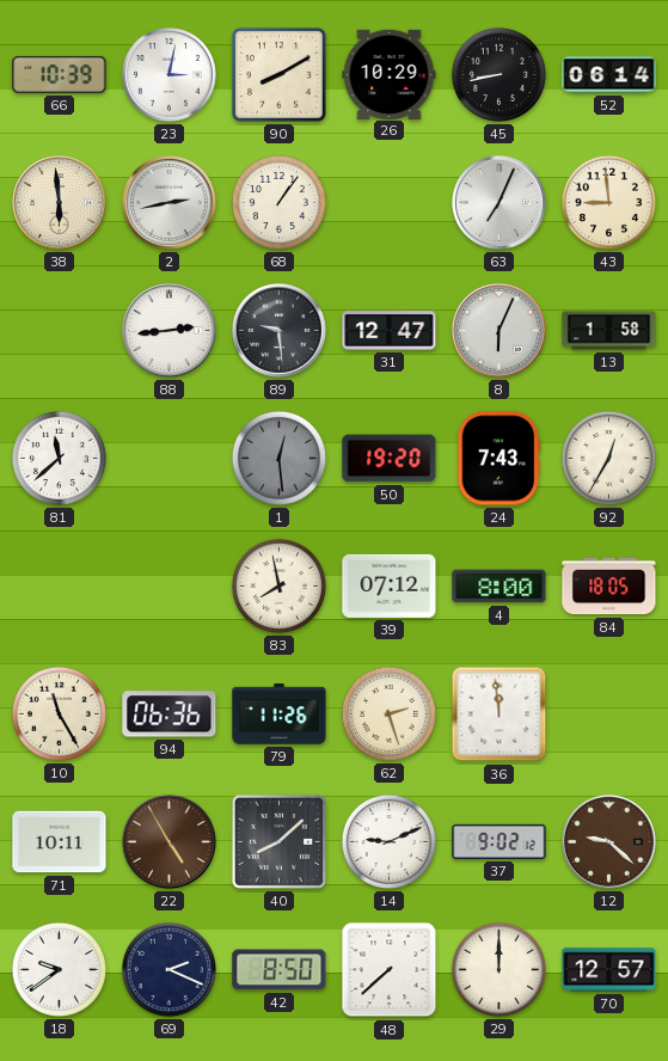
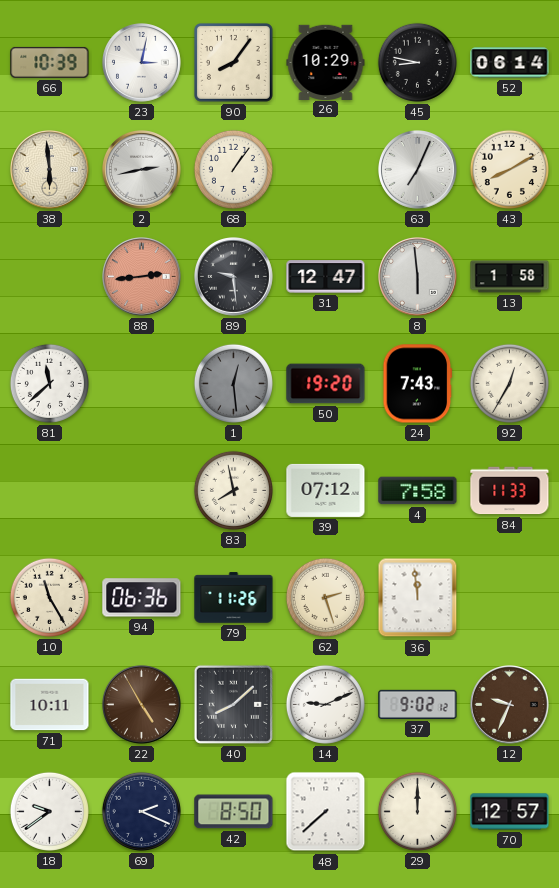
90: 8:10 -> 8:06 (233, 62)
45: 8:43 -> 8:47 (417, 62)
43: 8:59 -> 8:10 (509, 169)
88 dial: white -> salmon (142, 277)
8: 6:04 -> 5:59 (418, 277)
4: 8:00 -> 7:58 (418, 491)
84: 18:05 -> 11:33 (510, 491)
12: 9:22 -> 9:34 (510, 705)
